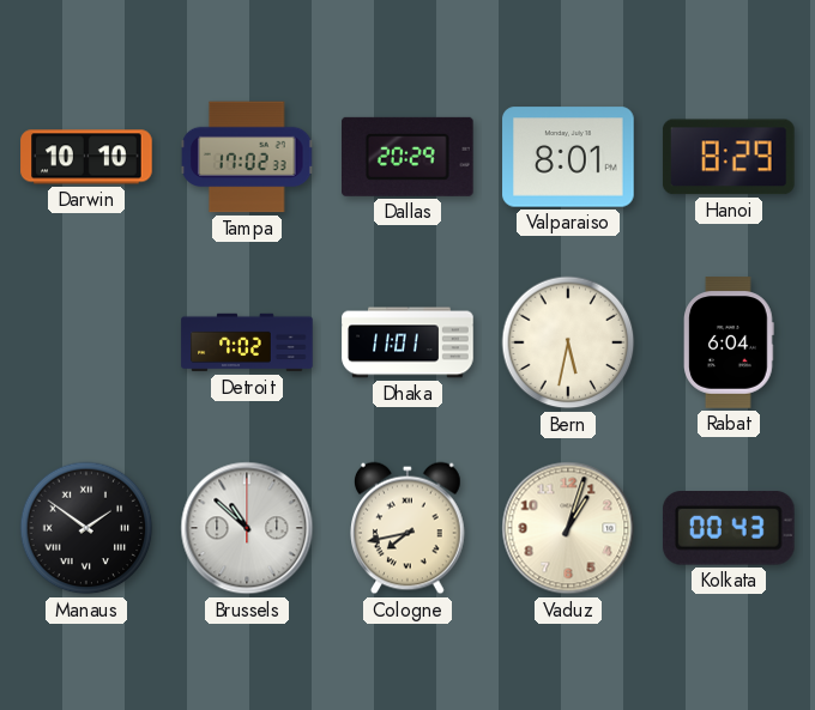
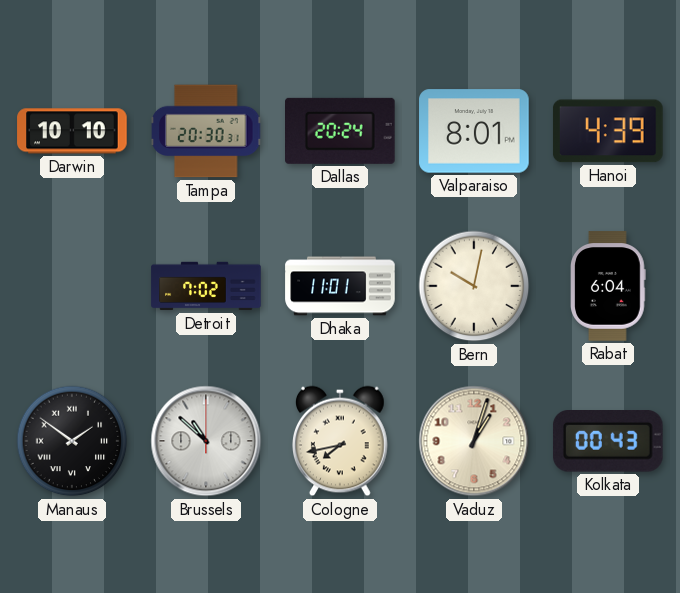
Tampa: 17:02 -> 20:30 (207, 131)
Dallas: 20:29 -> 20:24 (341, 131)
Hanoi: 8:29 -> 4:39 (608, 131)
Bern: 5:32 -> 10:02 (474, 286)
